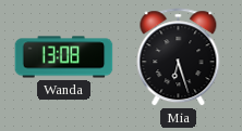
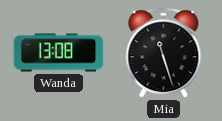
Mia: 6:27 -> 11:27 (164, 53)
